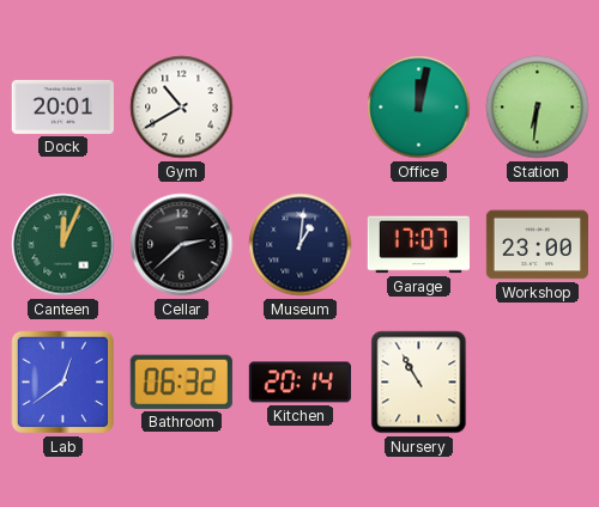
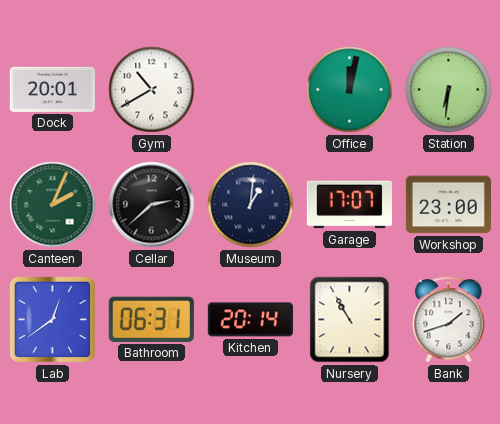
Canteen: 12:04 -> 2:04 (53, 205)
Bathroom: 06:32 -> 06:31 (151, 319)
Bank: none -> 1:42 (449, 320)
